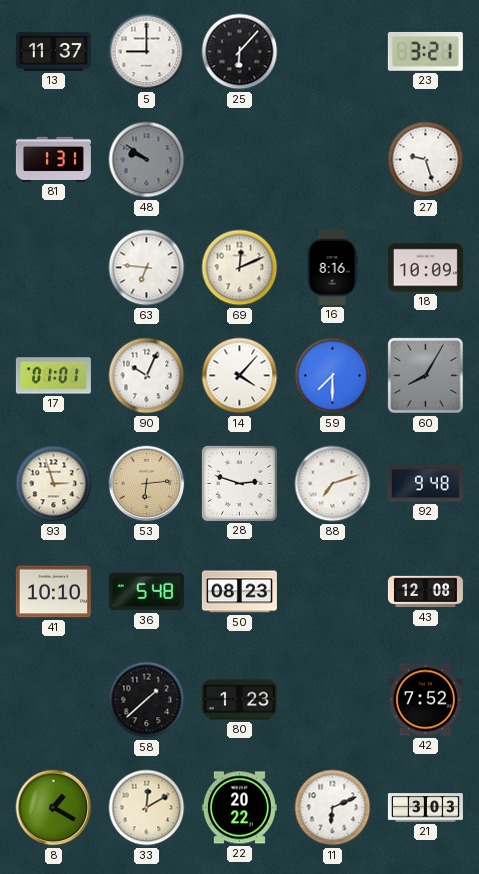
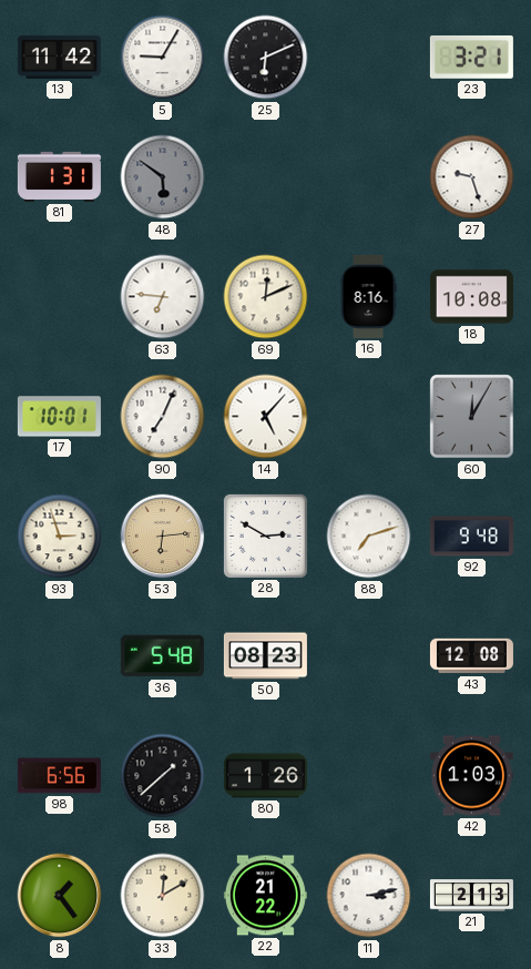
13: 11:37 -> 11:42 (59, 57)
5: 9:00 -> 9:05 (163, 58)
25: 6:07 -> 6:11 (266, 58)
48: 9:51 -> 5:51 (163, 177)
18: 10:09 -> 10:08 (471, 297)
17: 01:01 -> 10:01 (59, 417)
90: 10:04 -> 7:04 (163, 417)
14: 4:07 -> 5:07 (266, 417)
59: 7:30 -> none (333, 376)
60: 8:05 -> 12:05 (472, 417)
28: 2:48 -> 2:50 (265, 535)
41: 10:10 -> none (53, 592)
98: none -> 6:56 (59, 776)
80: 1:23 -> 1:26 (265, 776)
42: 7:52 -> 1:03 (471, 776)
8: 1:20 -> 1:24 (60, 896)
22: 20:22 -> 21:22 (265, 896)
11: 6:11 -> 3:13 (369, 896)
21: 3:03 -> 2:13 (471, 896)
